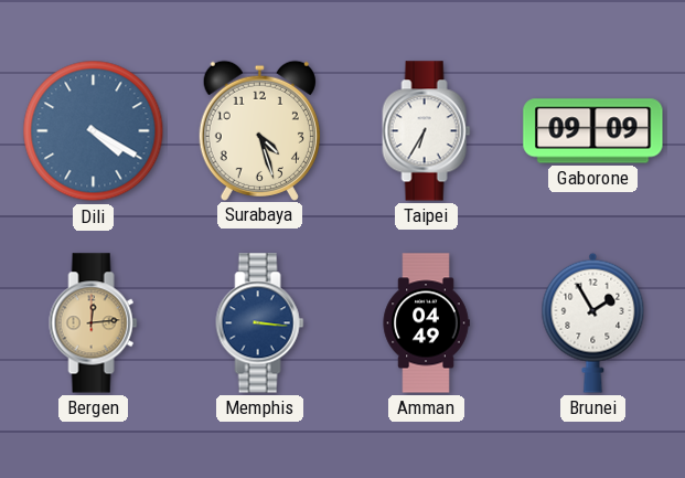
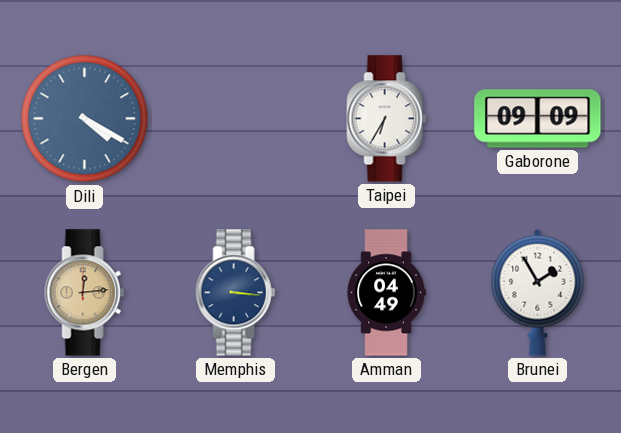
Surabaya: 4:27 -> none (259, 130)
